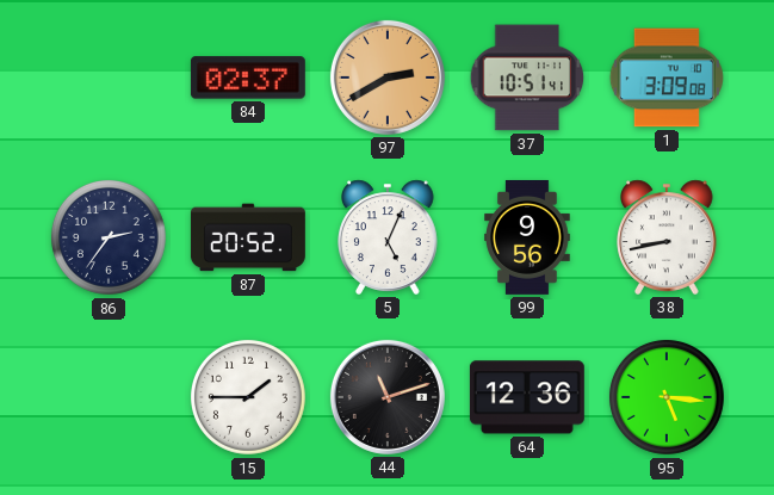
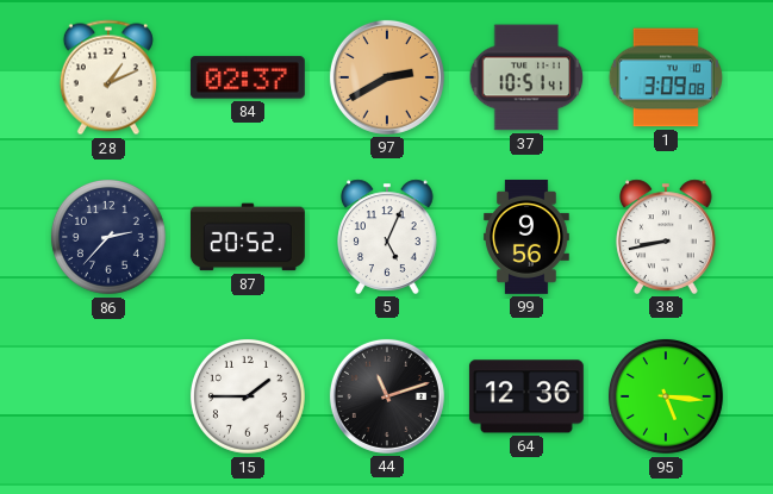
28: none -> 1:11 (108, 77)
86: 2:36 -> 2:37 (108, 237)
